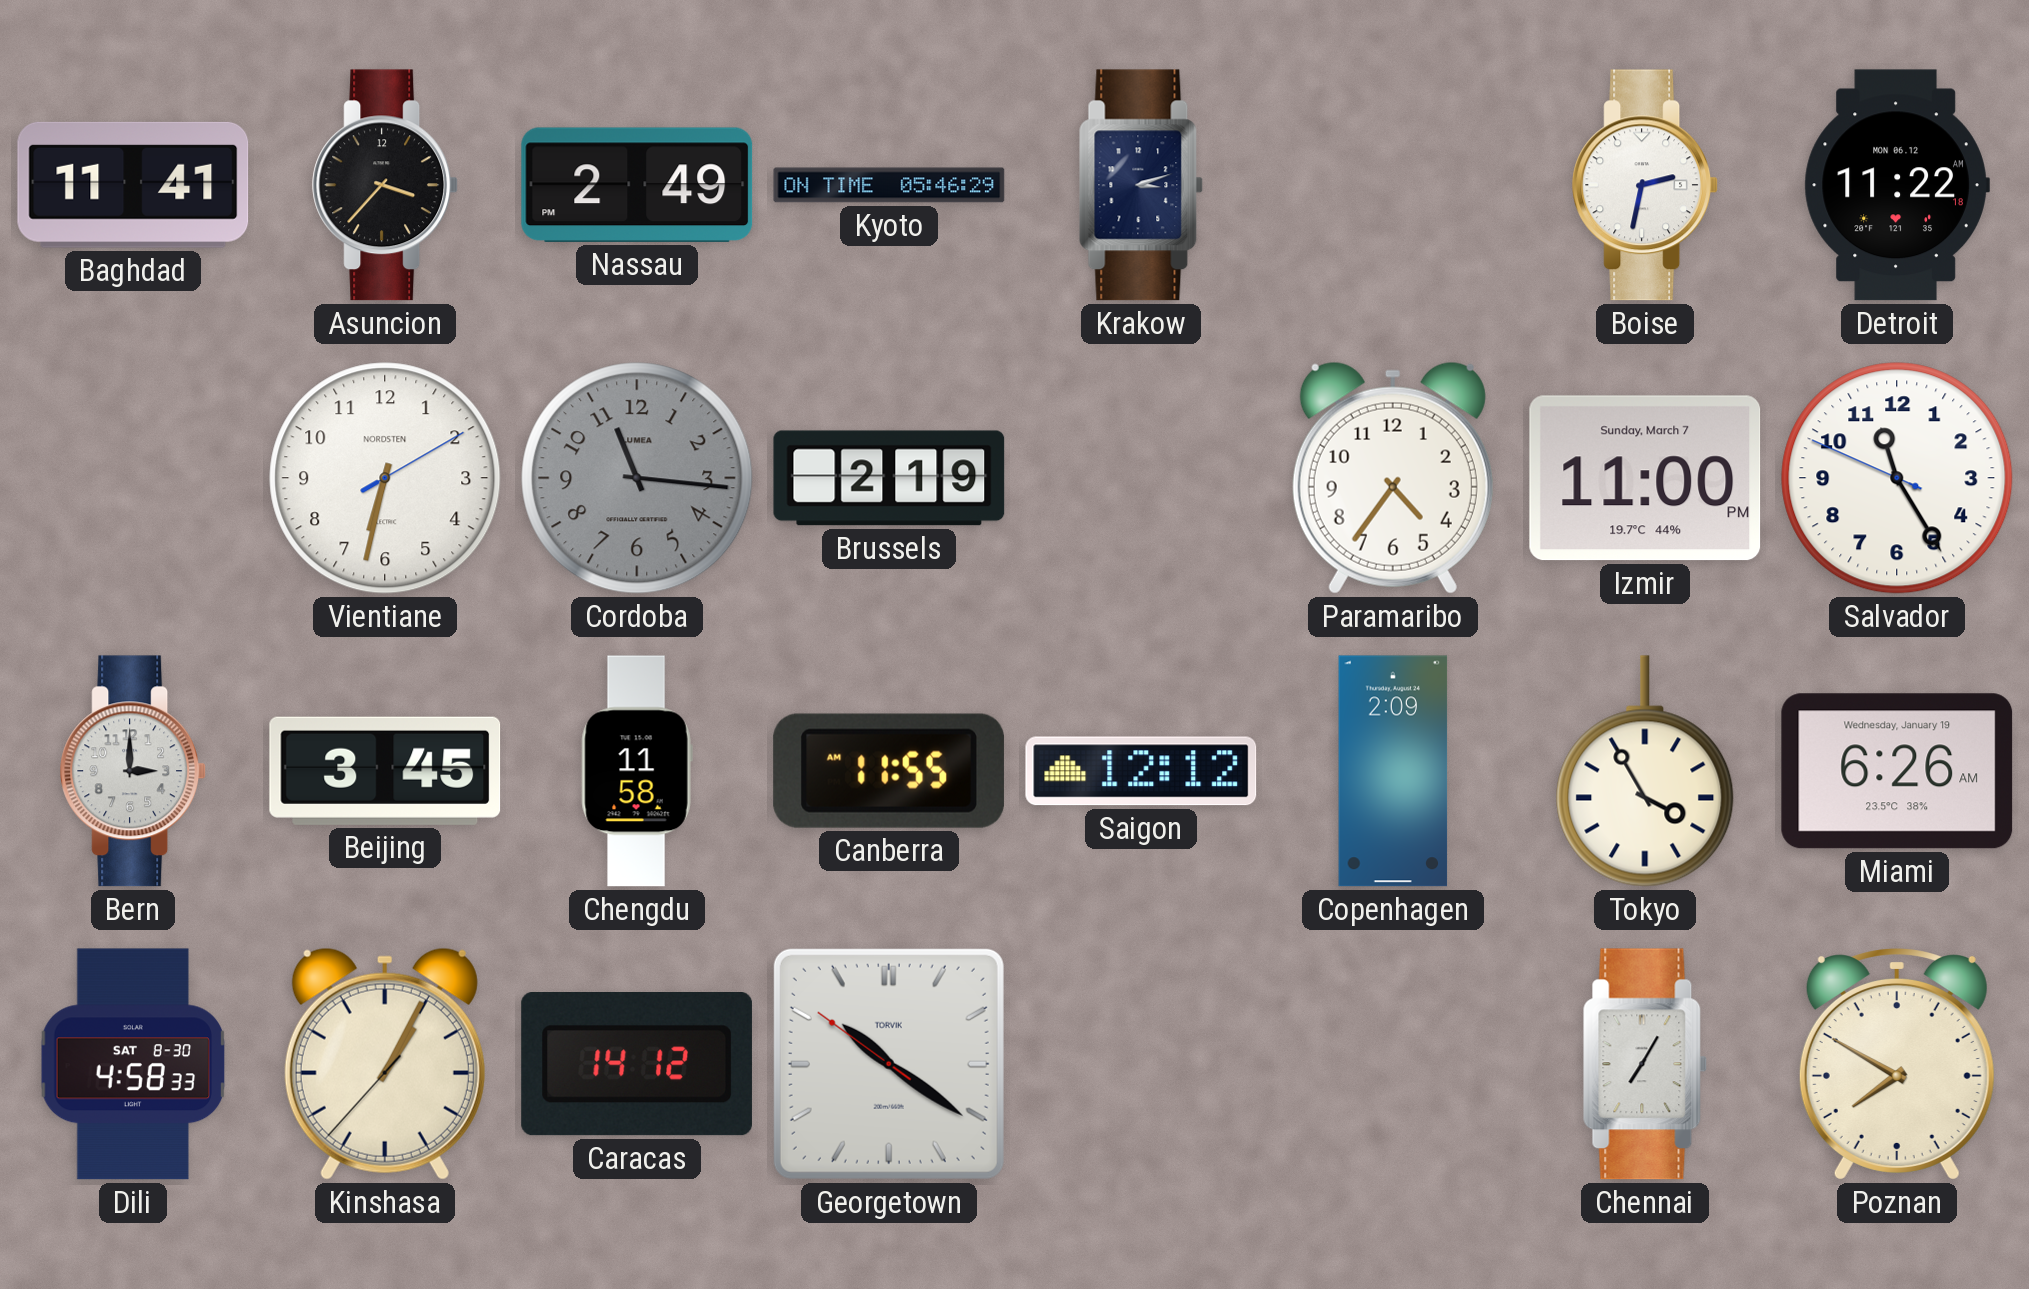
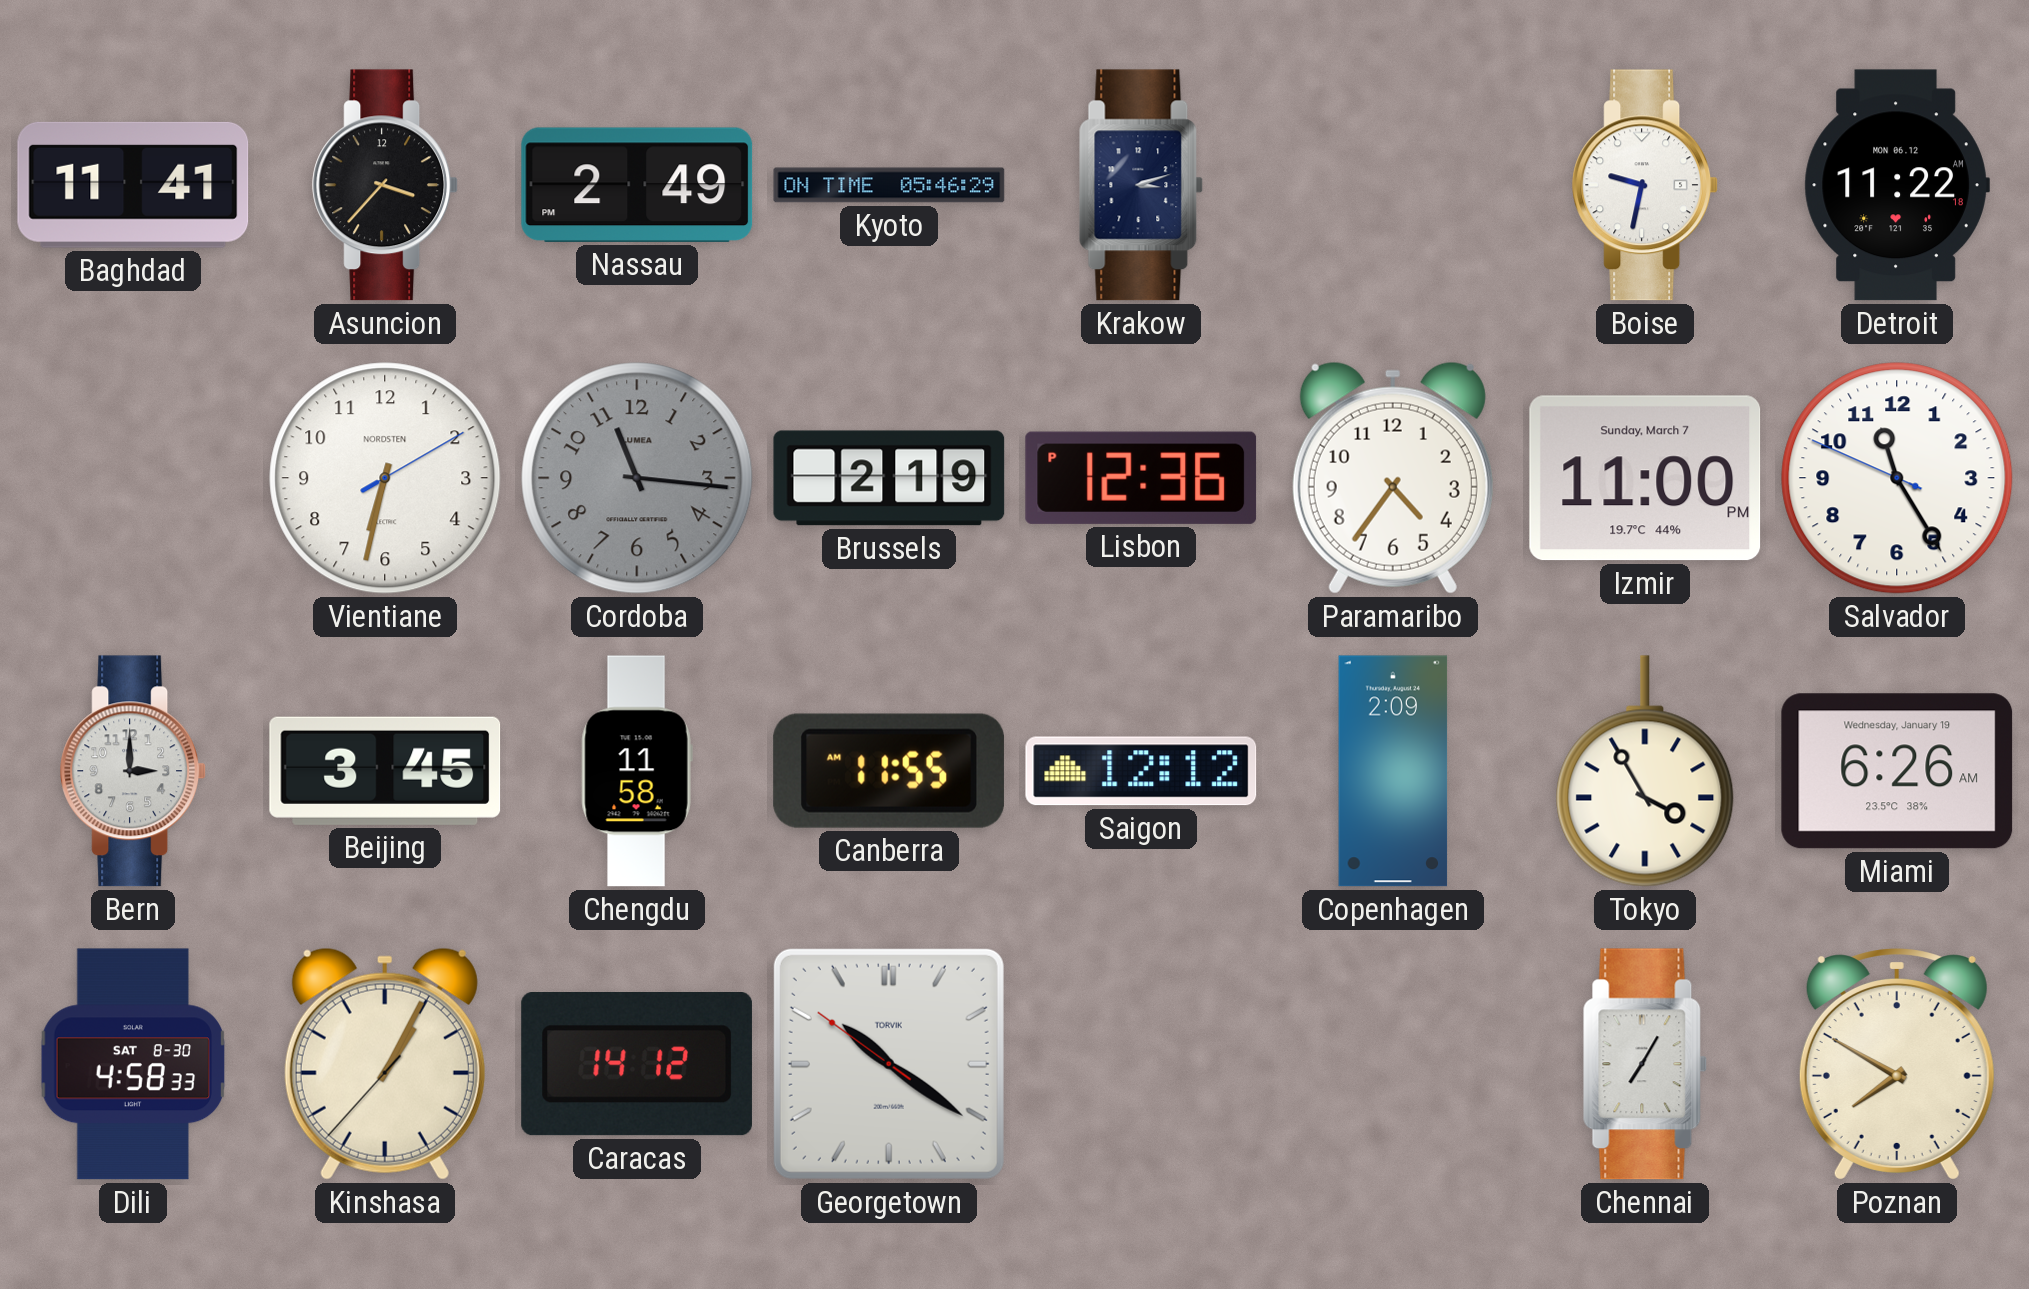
Boise: 2:32 -> 9:32 (1646, 185)
Lisbon: none -> 12:36 (1141, 478)
